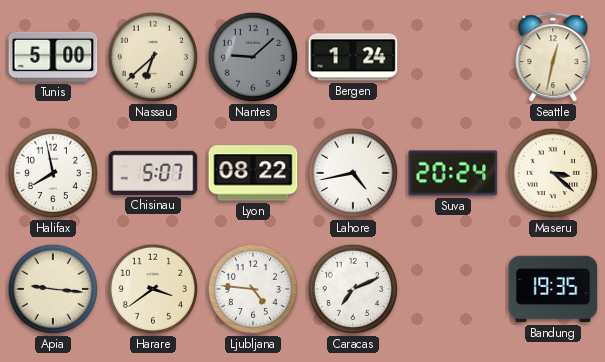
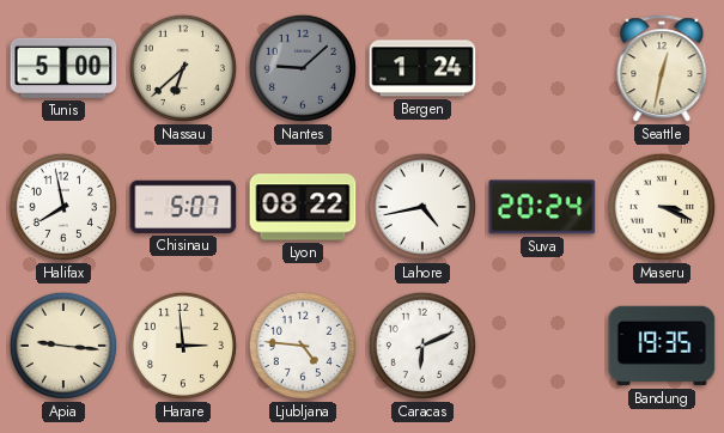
Maseru: 3:22 -> 3:19 (662, 207)
Harare: 3:39 -> 2:59 (183, 346)
Caracas: 7:11 -> 6:11 (422, 346)
